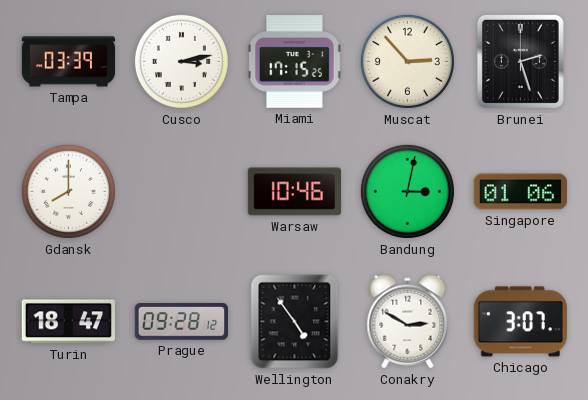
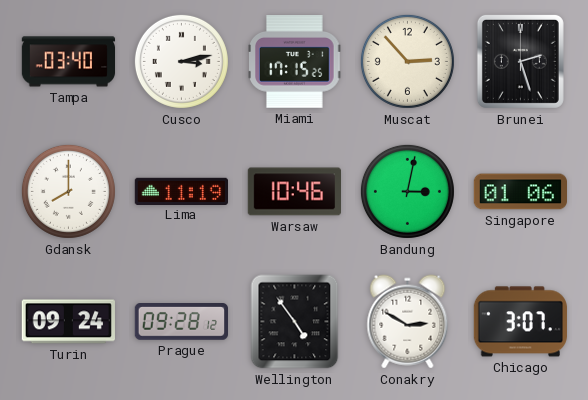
Tampa: 03:39 -> 03:40 (69, 62)
Lima: none -> 11:19 (181, 191)
Turin: 18:47 -> 09:24 (68, 322)
